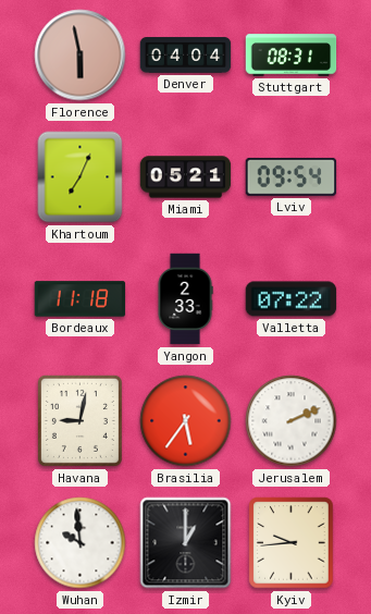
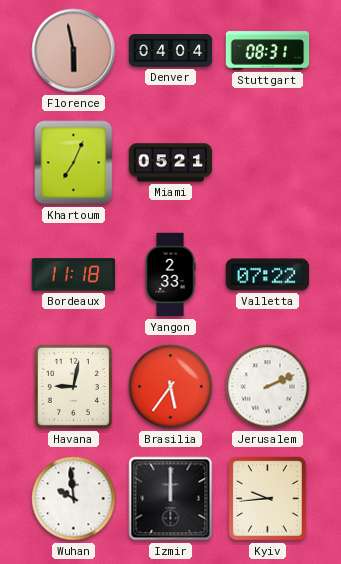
Lviv: 09:54 -> none (292, 176)
Izmir: 1:00 -> 12:00 (171, 499)
